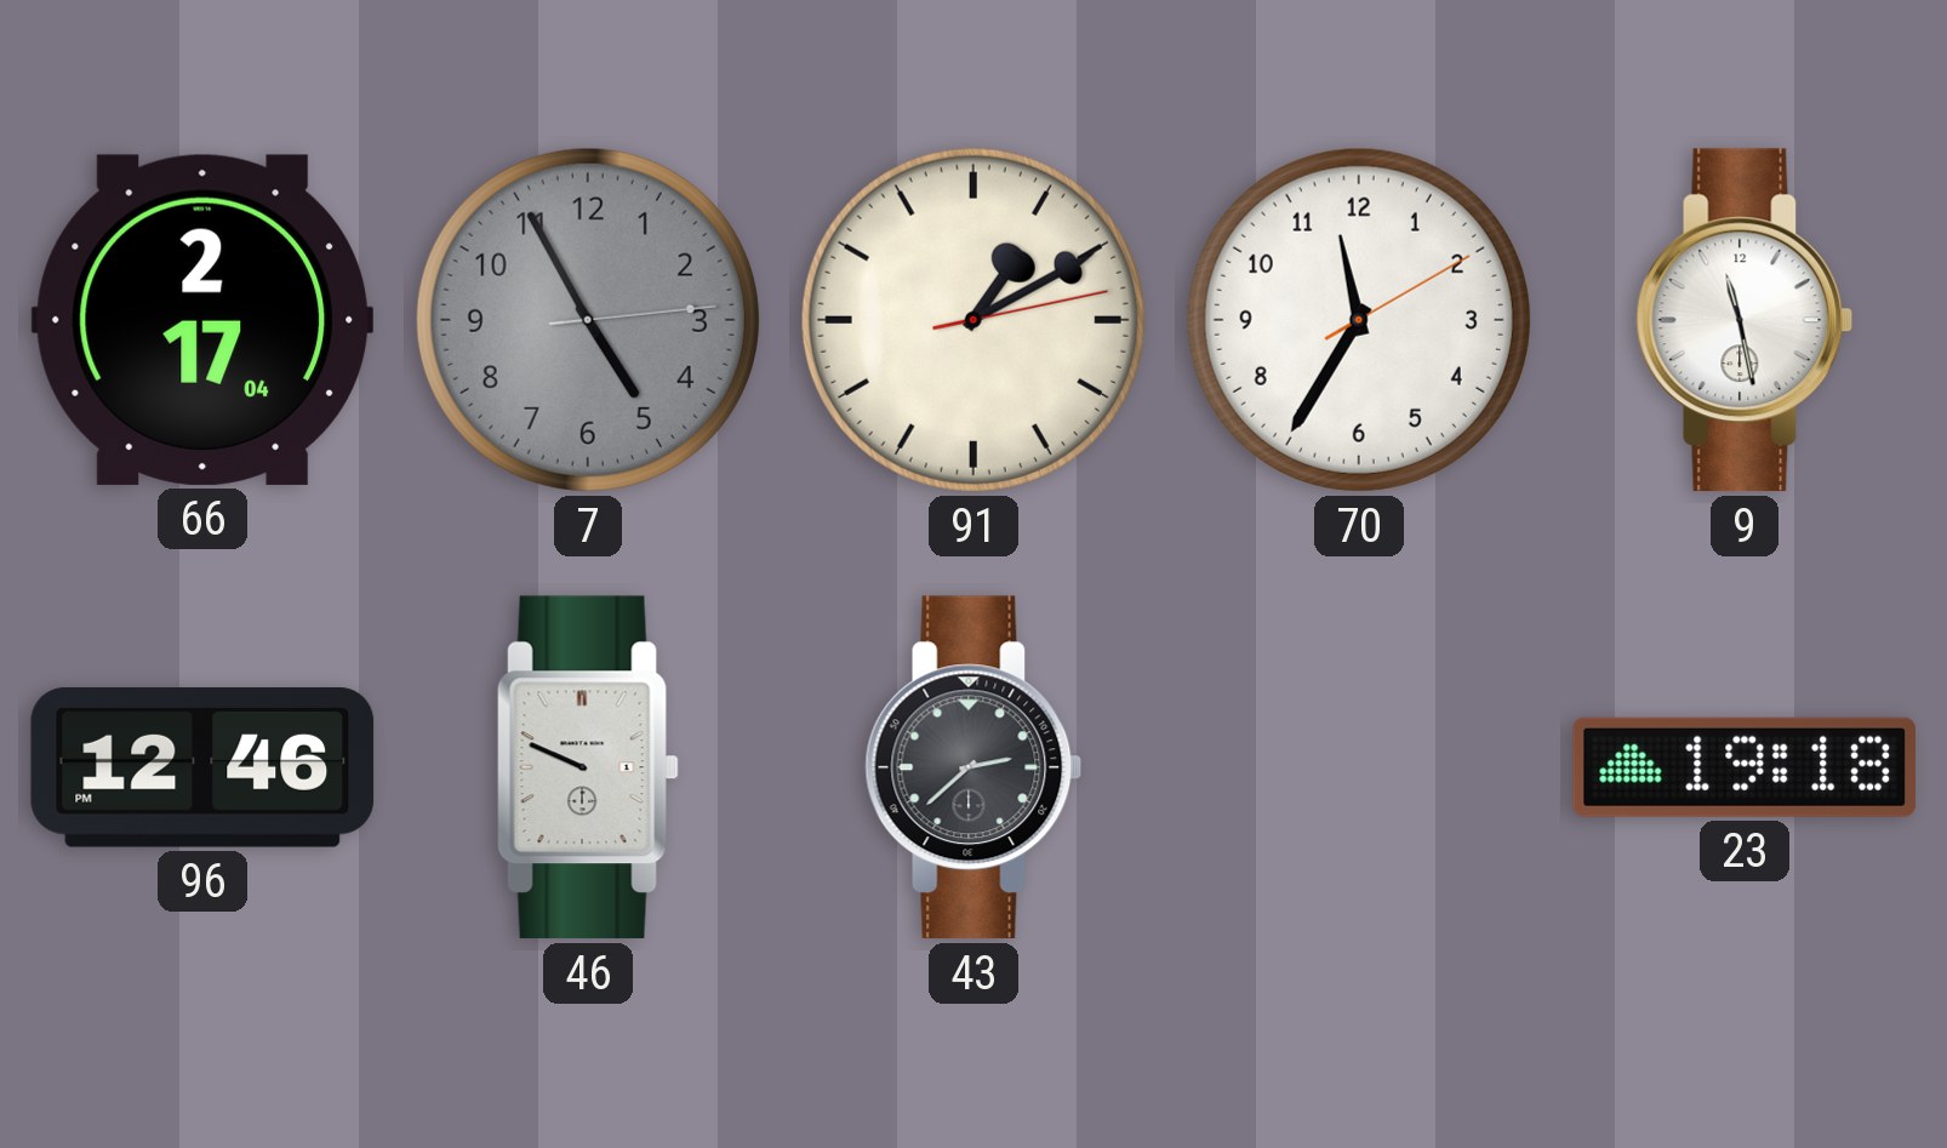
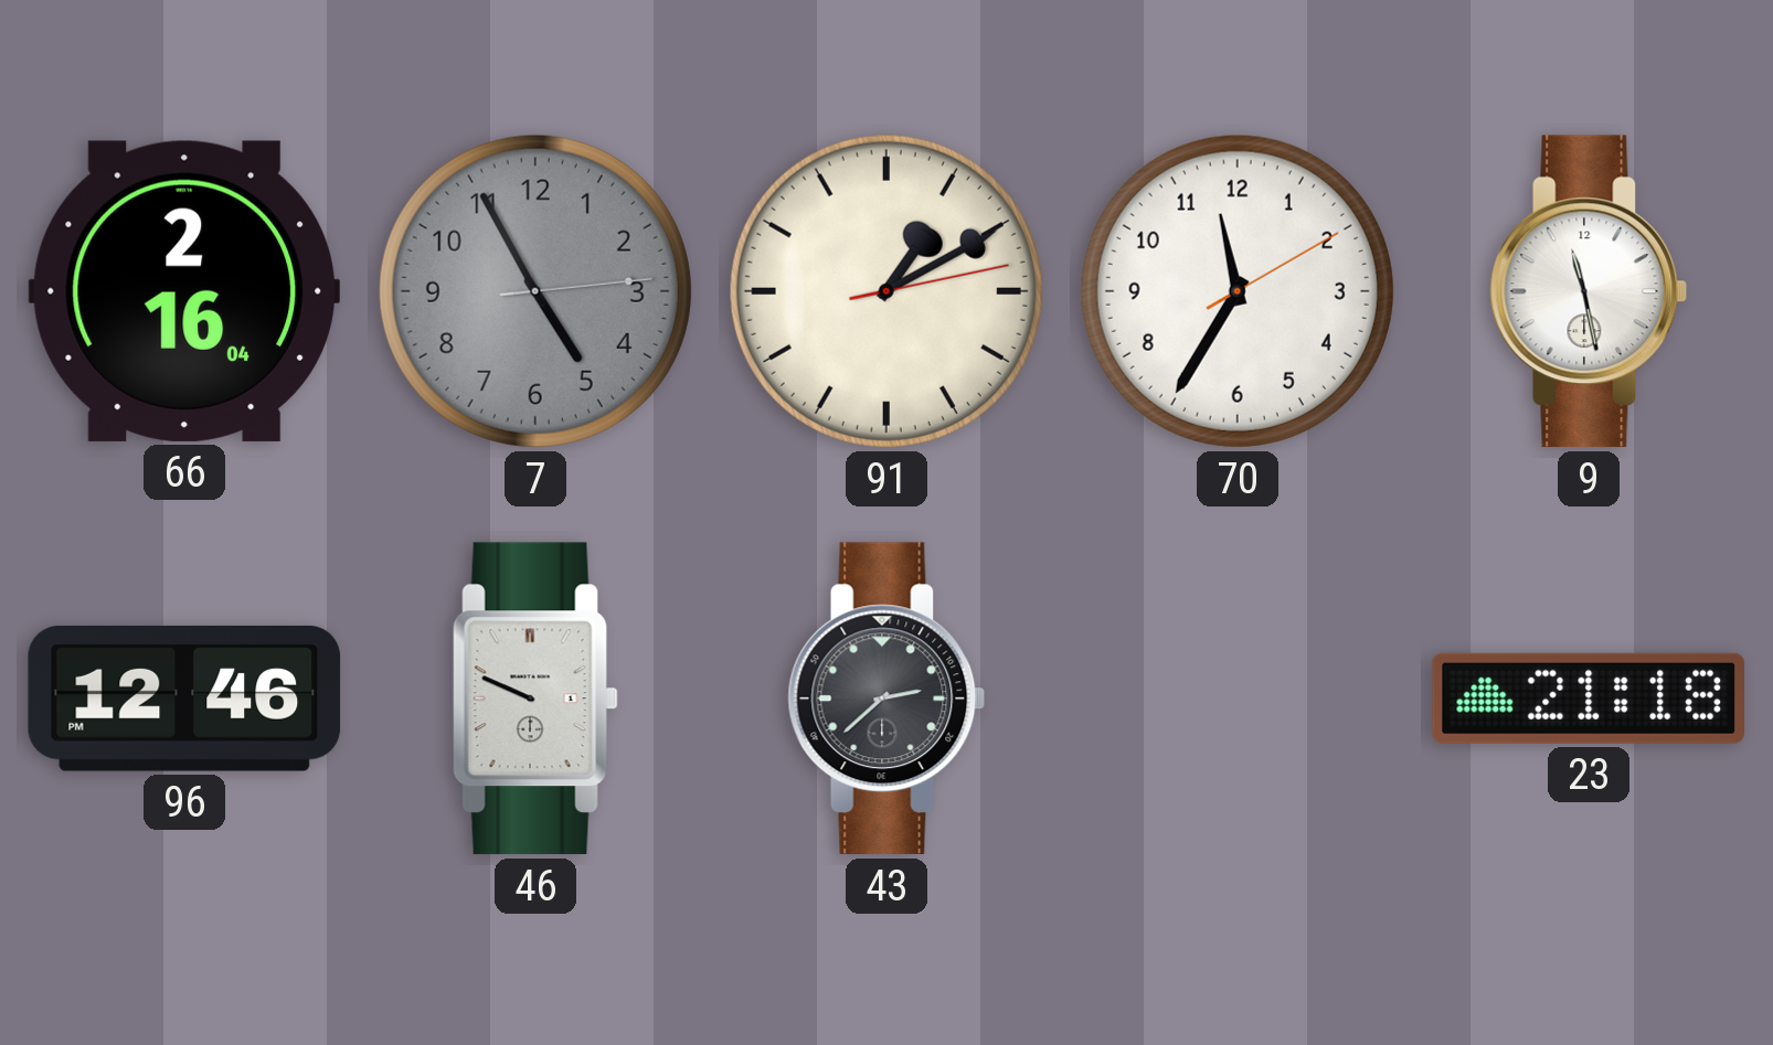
66: 2:17 -> 2:16 (183, 291)
23: 19:18 -> 21:18 (1588, 699)
